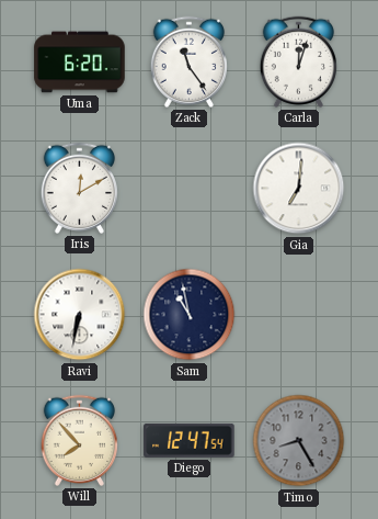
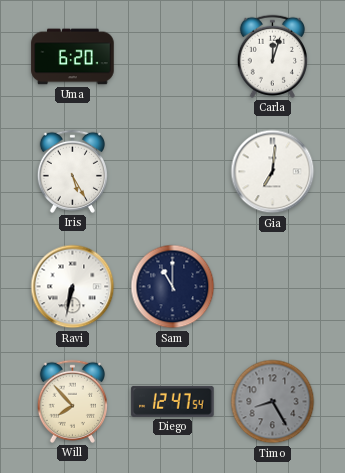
Zack: 11:24 -> none (188, 61)
Iris: 12:10 -> 5:25 (72, 171)
Sam: 10:58 -> 11:00 (173, 287)
